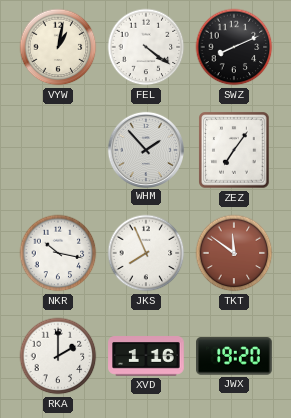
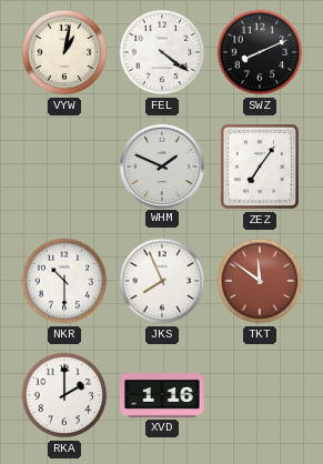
WHM: 1:53 -> 1:49 (161, 165)
NKR: 10:17 -> 10:30 (64, 281)
JWX: 19:20 -> none (234, 356)
